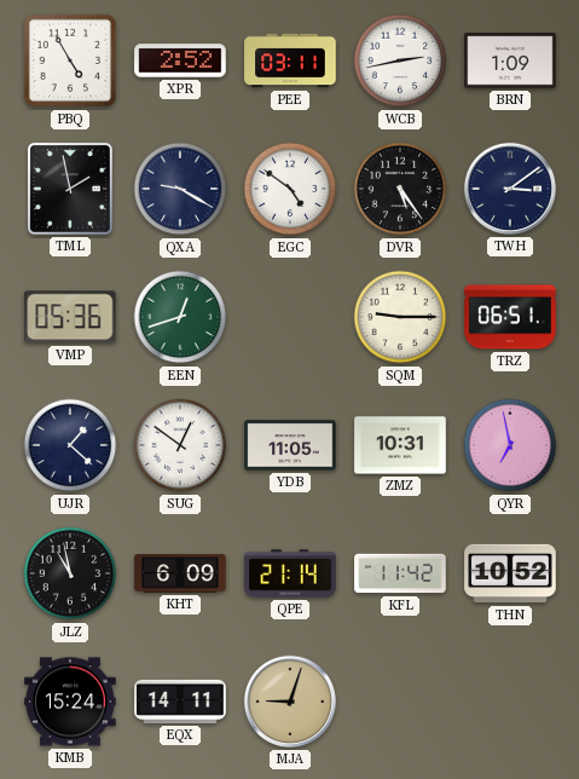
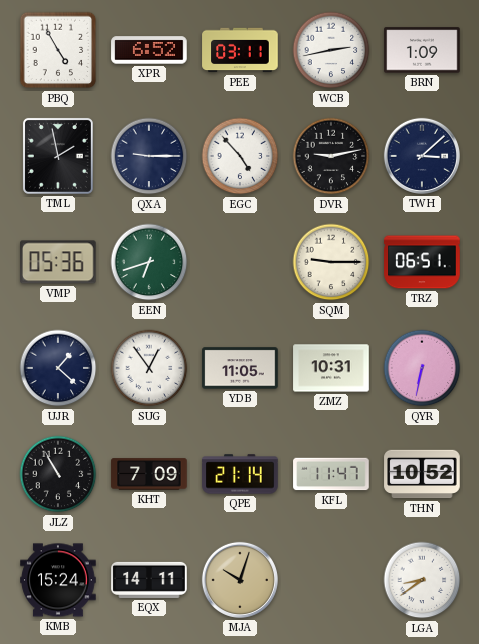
XPR: 2:52 -> 6:52 (149, 50)
QXA: 9:20 -> 9:15 (149, 156)
EGC: 4:51 -> 4:53 (240, 156)
DVR: 5:24 -> 9:13 (331, 156)
TWH: 3:09 -> 3:08 (422, 156)
EEN: 12:42 -> 6:42 (149, 262)
SUG: 12:51 -> 12:54 (149, 368)
QYR: 6:58 -> 6:32 (422, 368)
JLZ: 10:58 -> 10:55 (58, 474)
KHT: 6:09 -> 7:09 (149, 474)
KFL: 11:42 -> 11:47 (331, 474)
MJA: 9:03 -> 10:03 (240, 580)
LGA: none -> 8:39 (422, 580)
